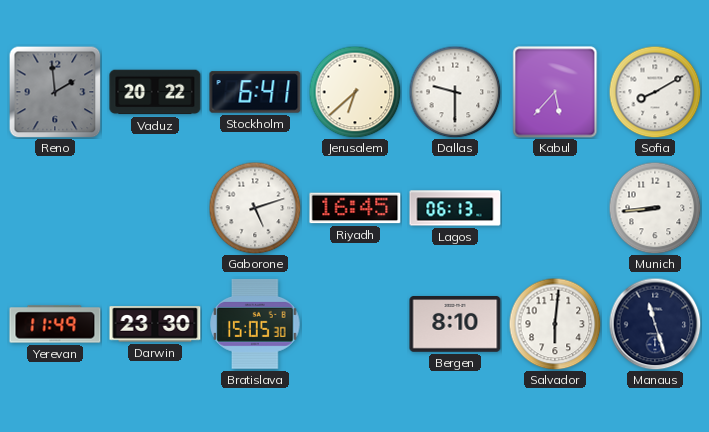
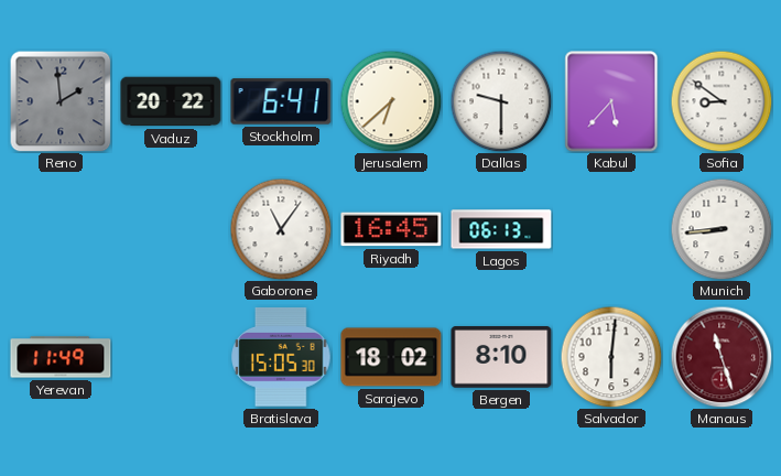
Sofia: 8:10 -> 8:51 (722, 101)
Gaborone: 5:12 -> 11:06 (281, 229)
Darwin: 23:30 -> none (155, 324)
Sarajevo: none -> 18:02 (391, 357)
Manaus dial: navy -> burgundy (722, 357)
